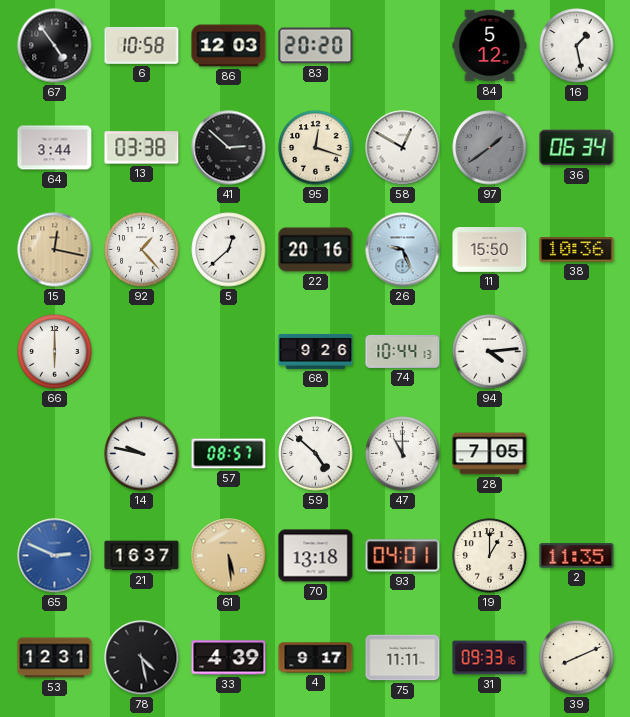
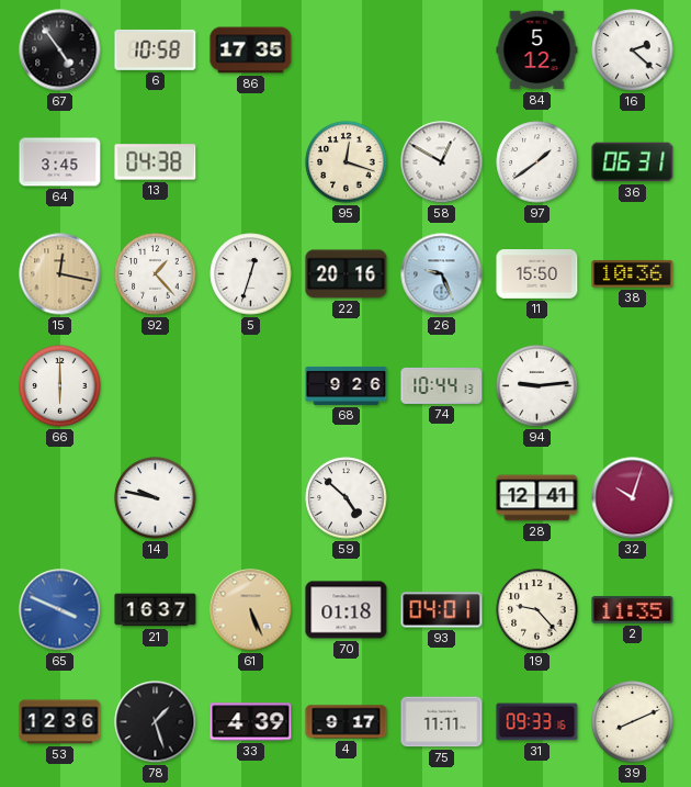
86: 12:03 -> 17:35 (251, 50)
83: 20:20 -> none (316, 46)
16: 1:28 -> 2:22 (633, 50)
64: 3:44 -> 3:45 (60, 162)
13: 03:38 -> 04:38 (156, 162)
41: 2:52 -> none (229, 148)
97 dial: grey -> white (537, 162)
36: 06:34 -> 06:31 (633, 162)
5: 12:38 -> 12:33 (251, 274)
94: 4:14 -> 9:14 (537, 386)
57: 08:57 -> none (229, 454)
47: 11:00 -> none (403, 454)
28: 7:05 -> 12:41 (537, 498)
32: none -> 10:03 (633, 498)
65: 2:49 -> 3:49 (60, 610)
61: 5:29 -> 5:26 (251, 610)
70: 13:18 -> 01:18 (347, 610)
19: 1:00 -> 9:23 (537, 610)
53: 12:31 -> 12:36 (60, 722)
78: 4:28 -> 1:27 (156, 722)
